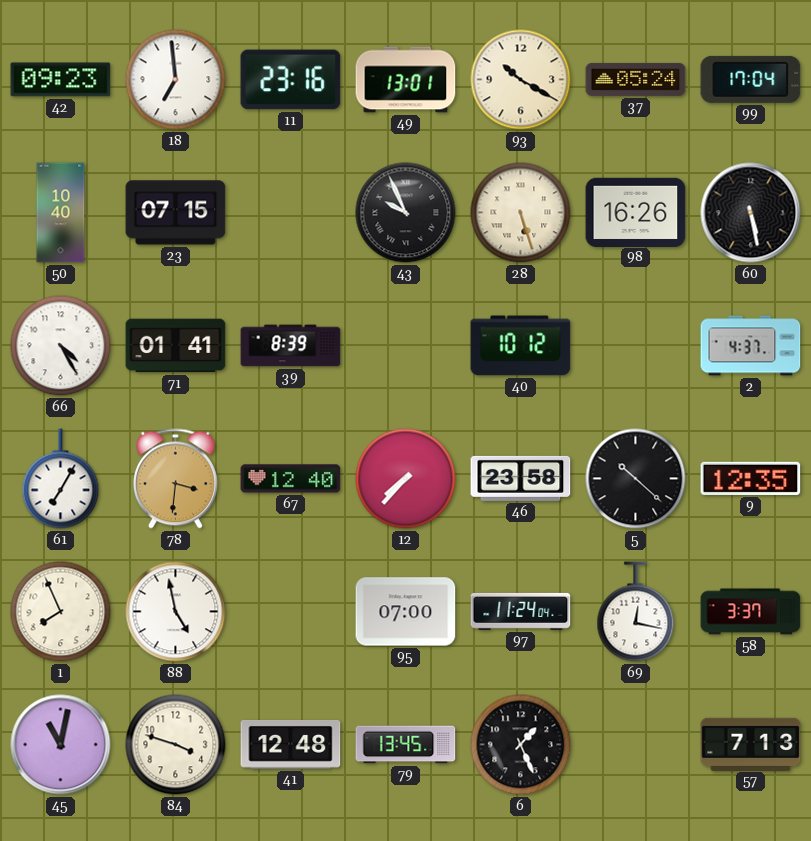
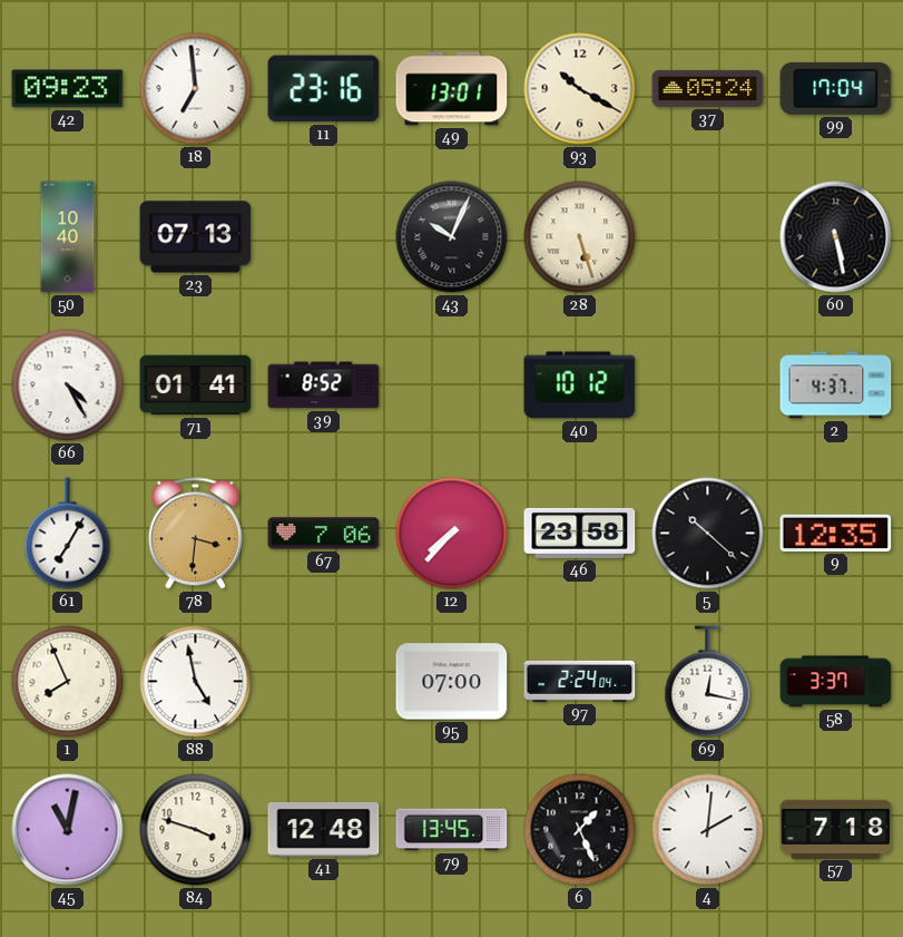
23: 07:15 -> 07:13 (196, 237)
43: 9:56 -> 10:04 (452, 237)
98: 16:26 -> none (636, 212)
39: 8:39 -> 8:52 (324, 385)
67: 12:40 -> 7:06 (324, 534)
97: 11:24 -> 2:24 (580, 681)
4: none -> 2:01 (708, 830)
57: 7:13 -> 7:18 (836, 829)
